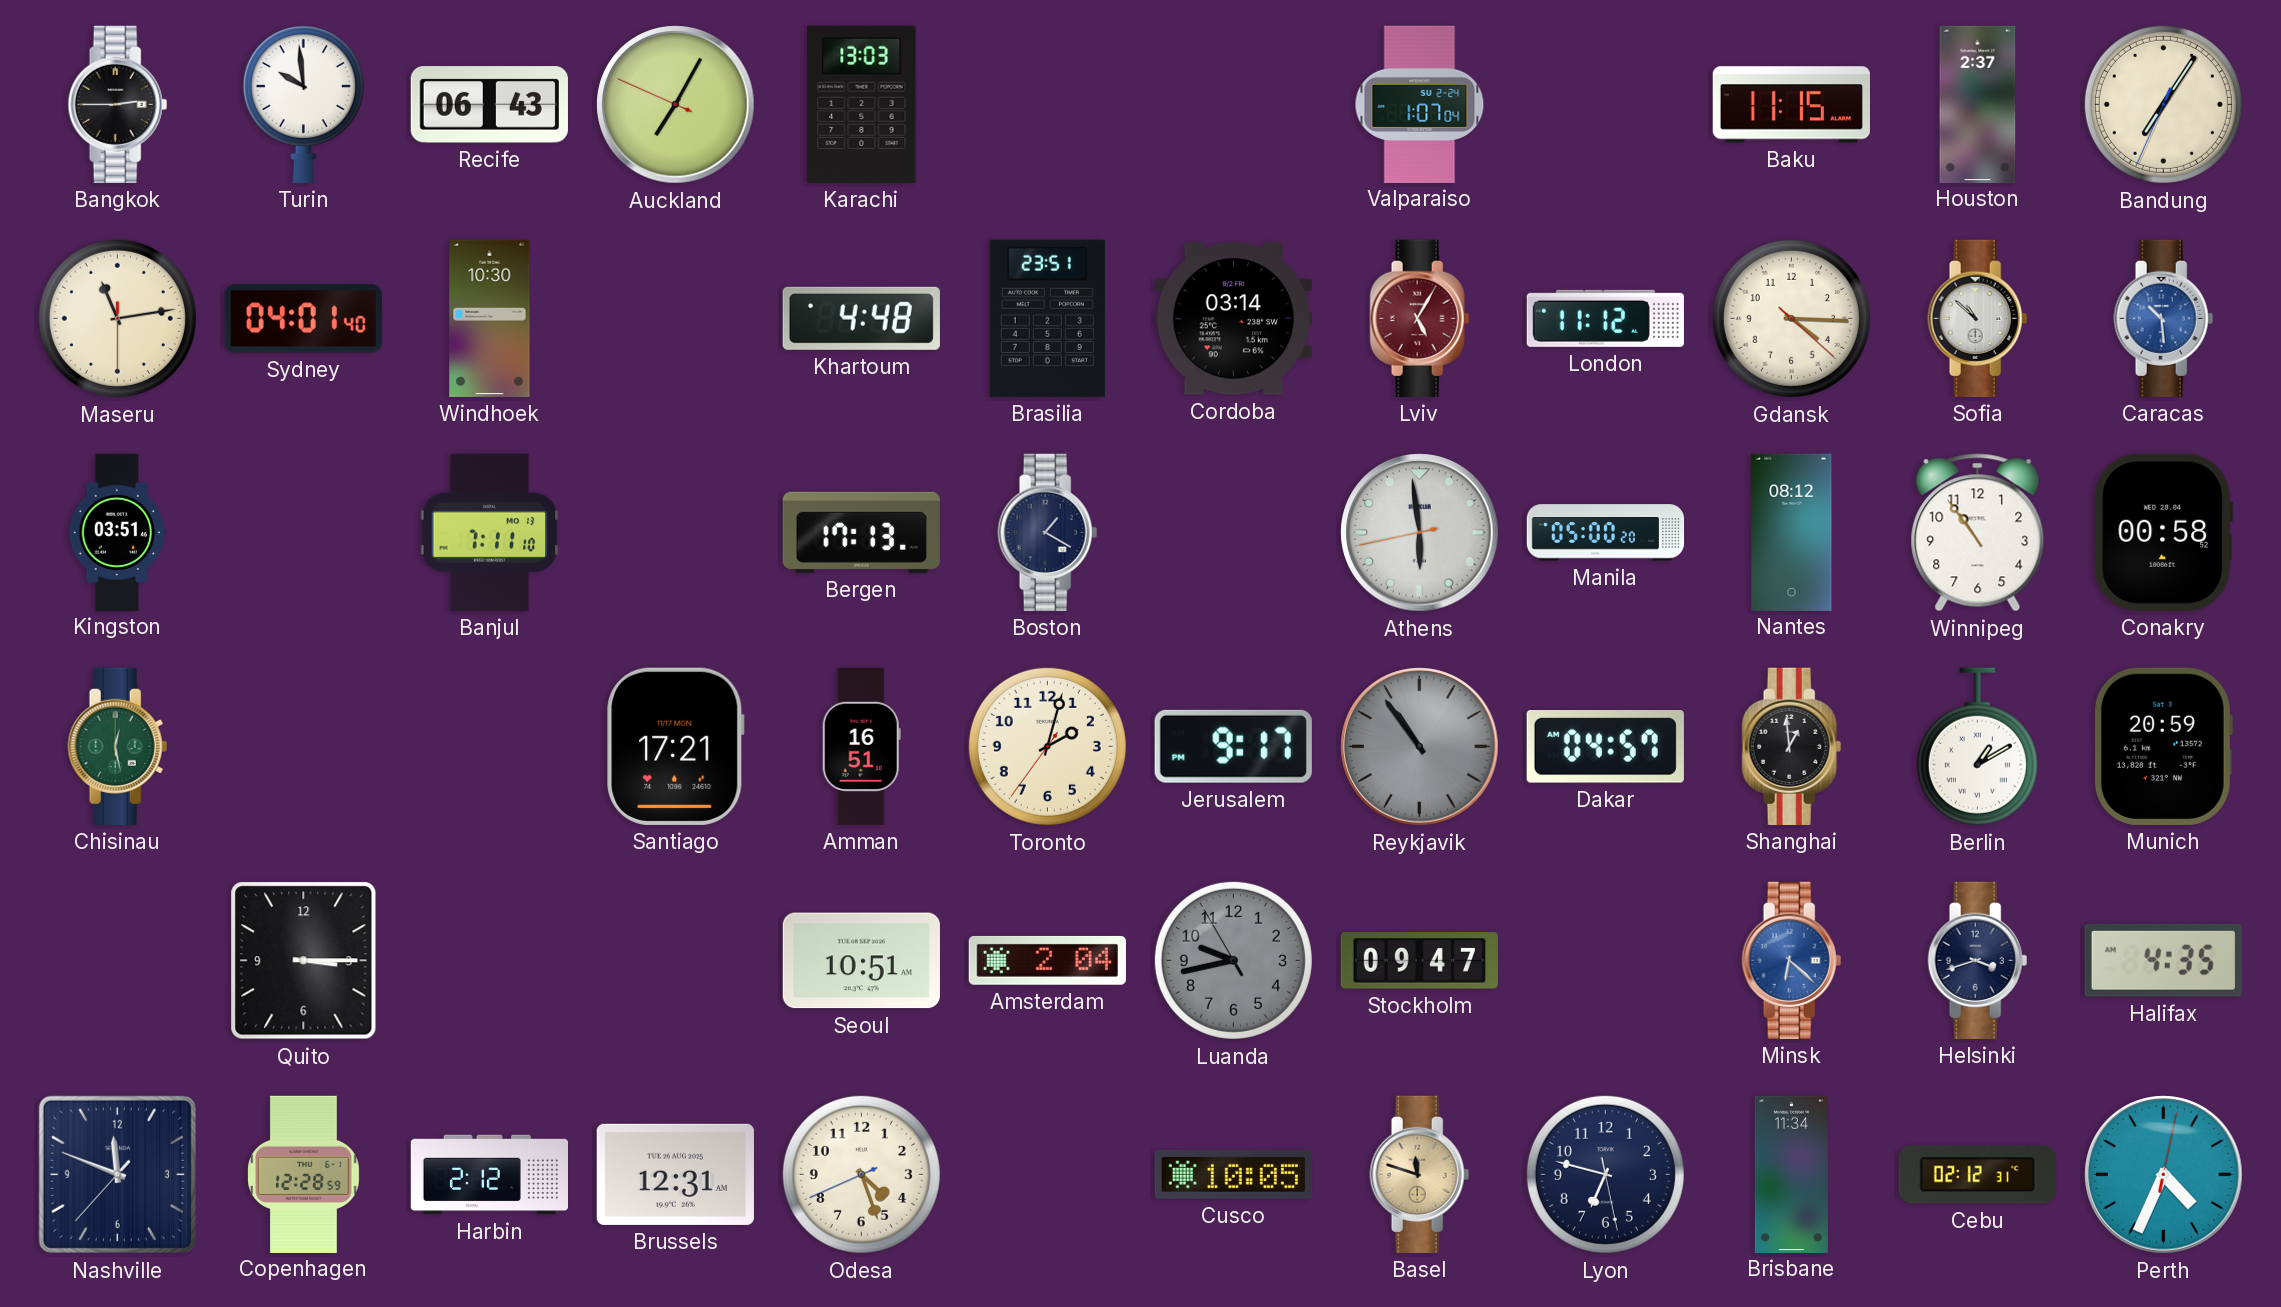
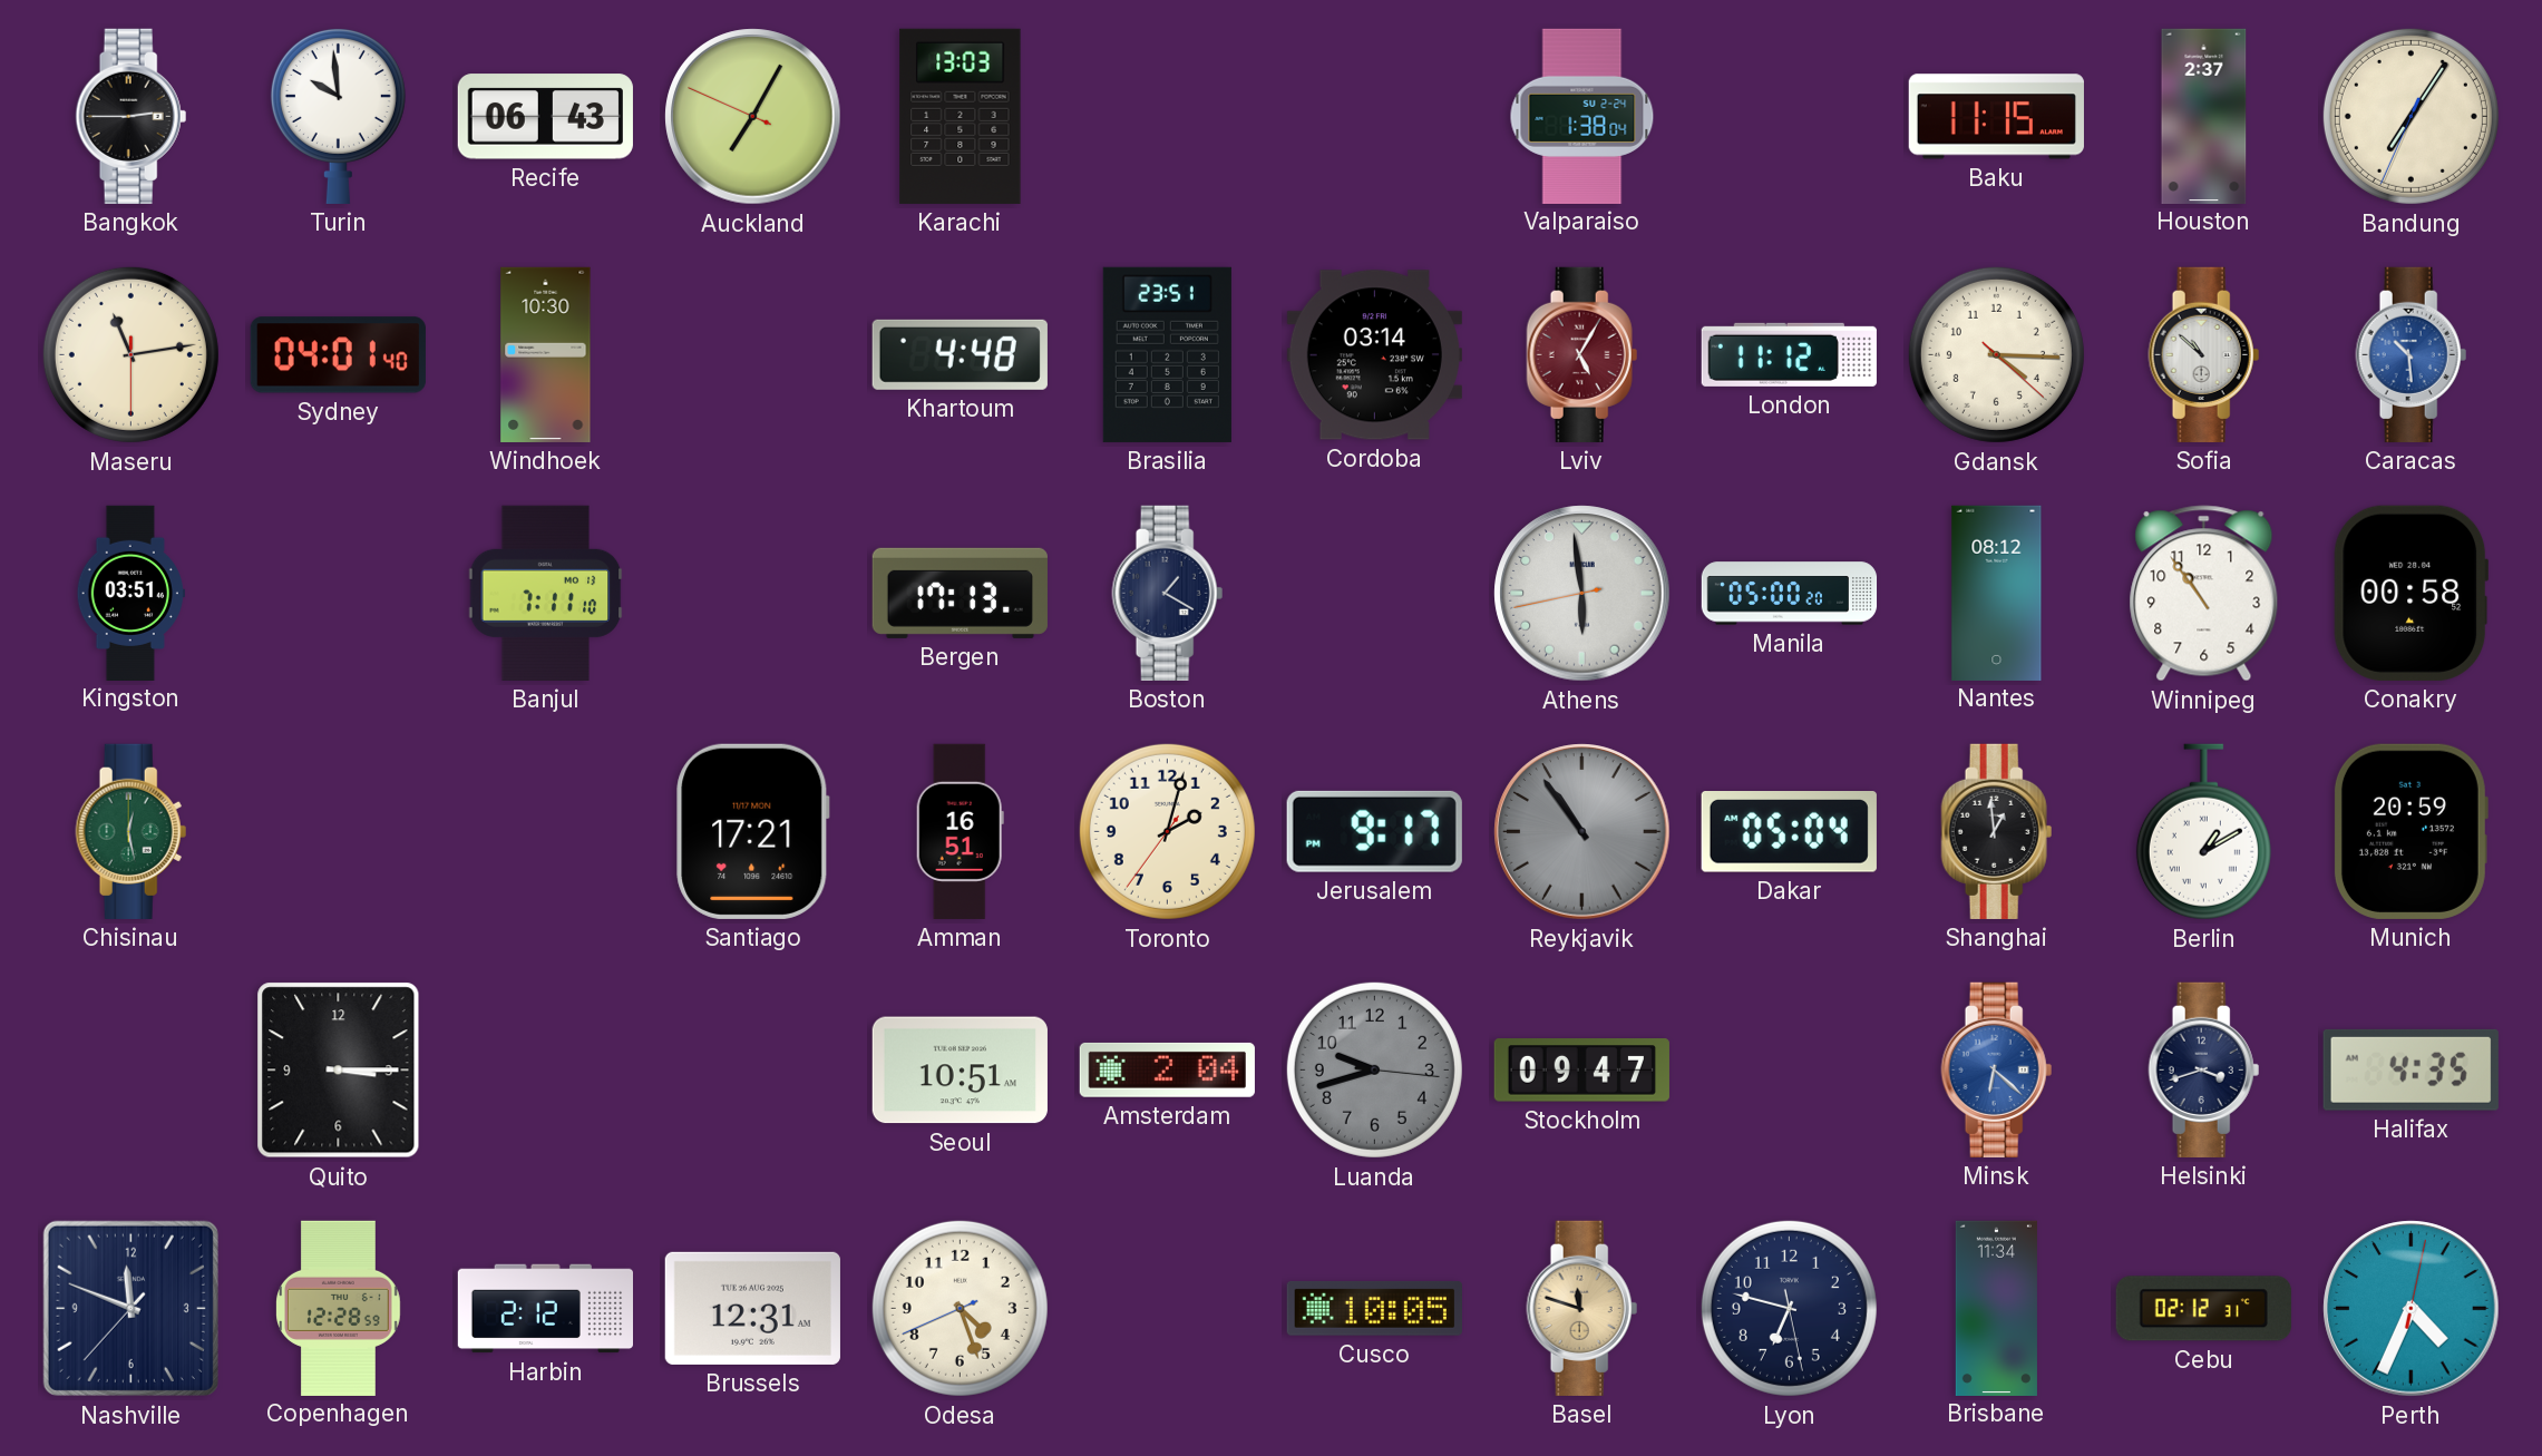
Valparaiso: 1:07 -> 1:38 (1582, 116)
Dakar: 04:57 -> 05:04 (1789, 832)
Luanda: 9:42:55 -> 9:42:16 (1374, 1069)
